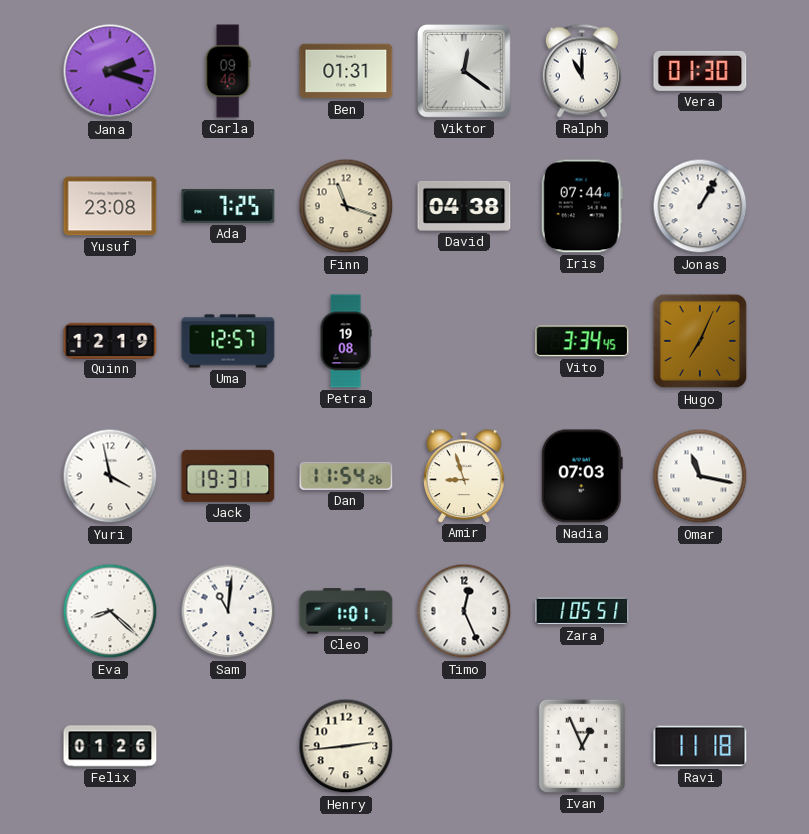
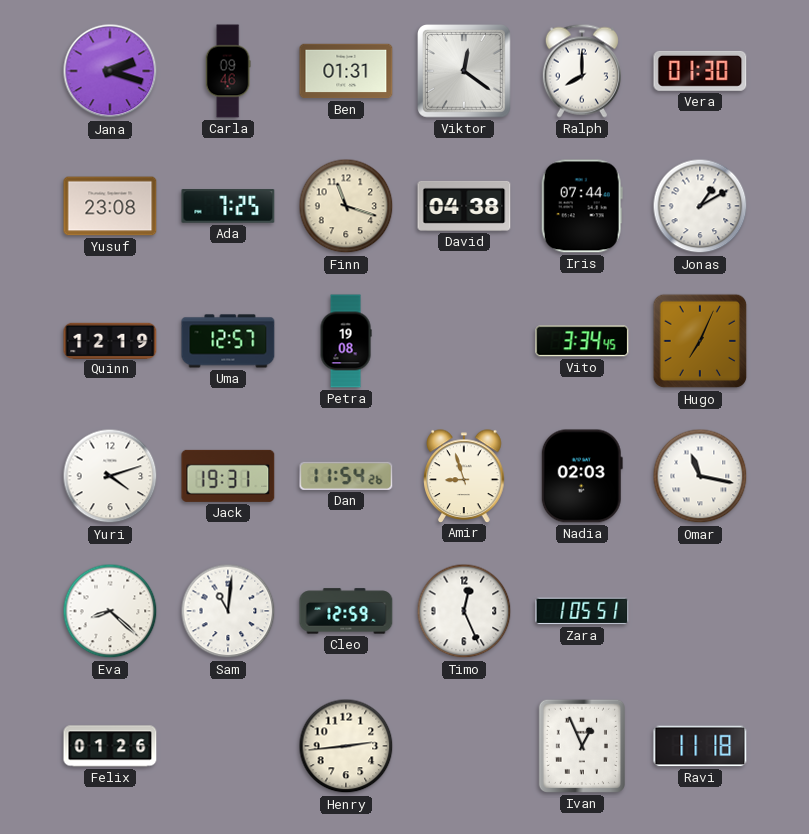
Ralph: 11:00 -> 8:00 (582, 71)
Jonas: 1:05 -> 1:10 (700, 206)
Yuri: 3:58 -> 4:12 (110, 476)
Nadia: 07:03 -> 02:03 (582, 476)
Cleo: 1:01 -> 12:59 (346, 611)
